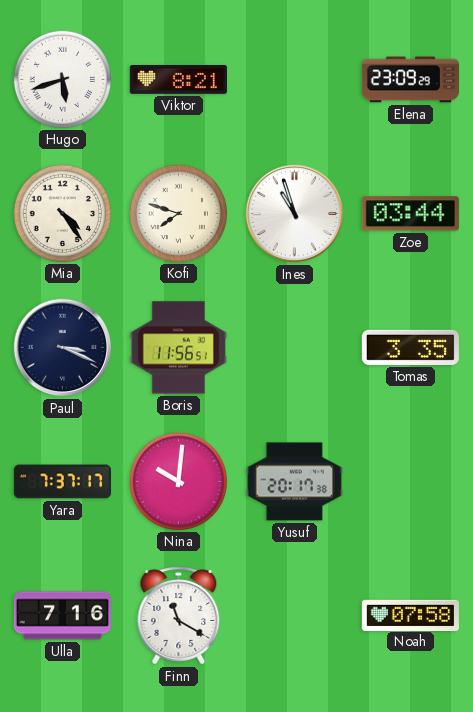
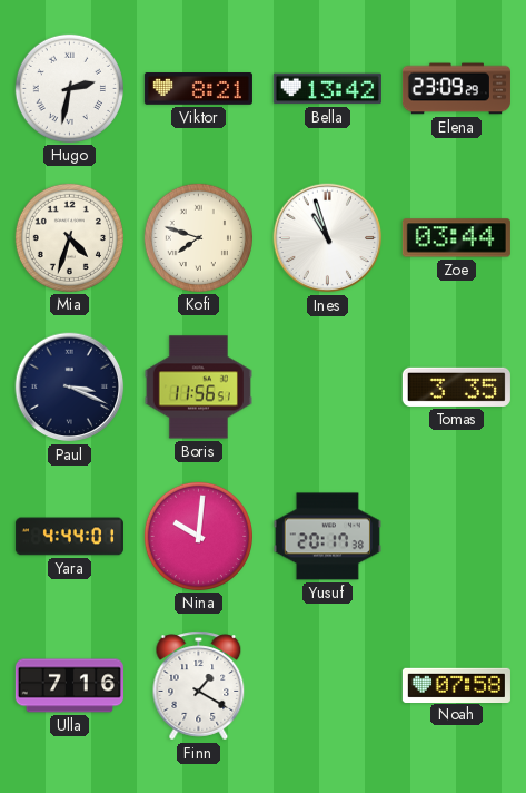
Hugo: 5:42 -> 2:32 (69, 88)
Bella: none -> 13:42 (327, 89)
Mia: 4:24 -> 4:33 (69, 237)
Yara: 7:37 -> 4:44 (69, 537)
Finn: 11:20 -> 1:20 (199, 686)
